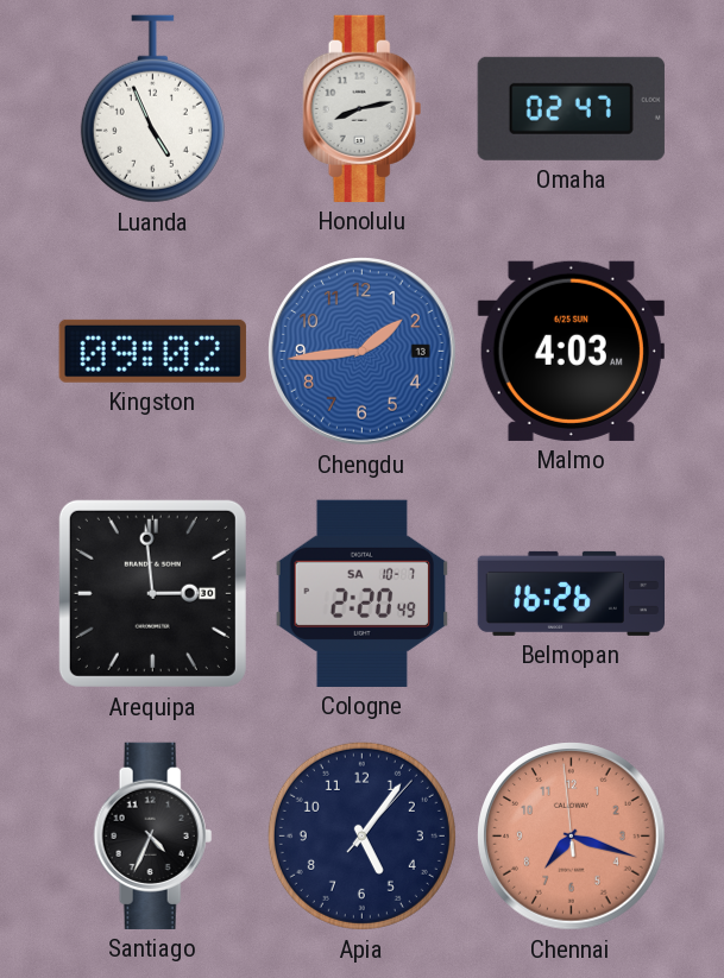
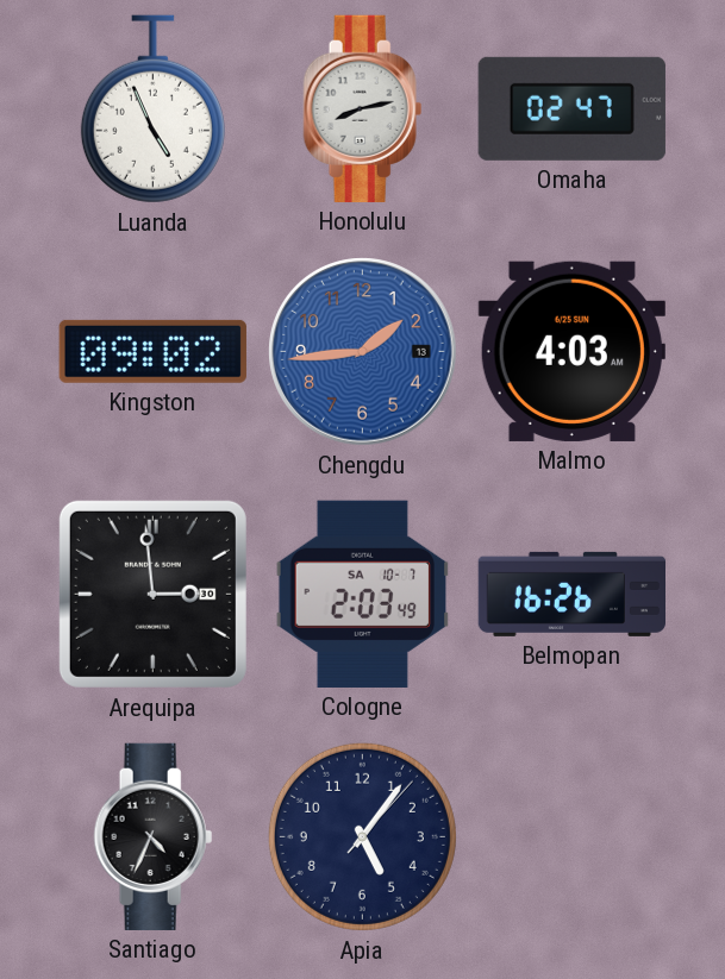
Cologne: 2:20 -> 2:03 (363, 594)
Chennai: 7:17 -> none (572, 837)
